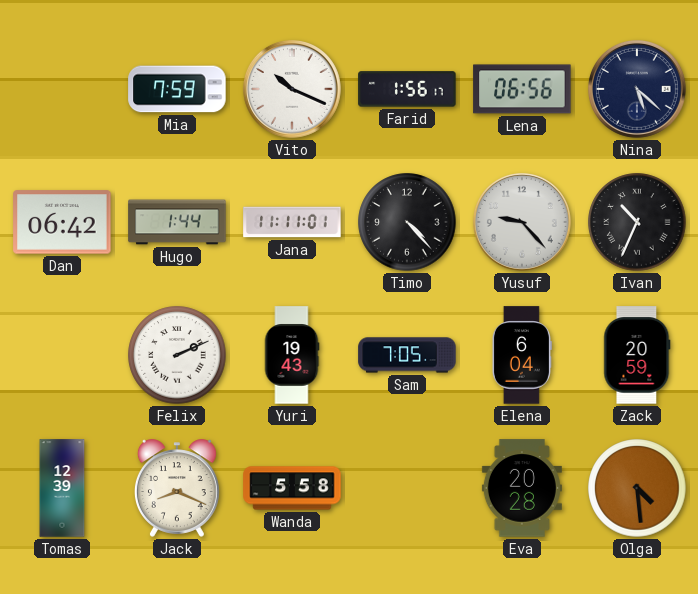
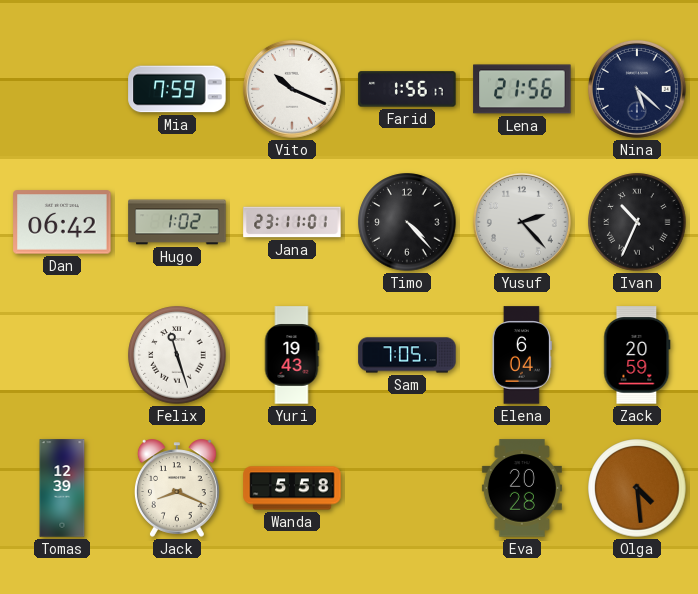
Lena: 06:56 -> 21:56 (522, 89)
Hugo: 1:44 -> 1:02 (177, 222)
Jana: 11:11 -> 23:11 (292, 222)
Yusuf: 9:23 -> 2:23 (522, 222)
Felix: 2:11 -> 11:27 (177, 355)
